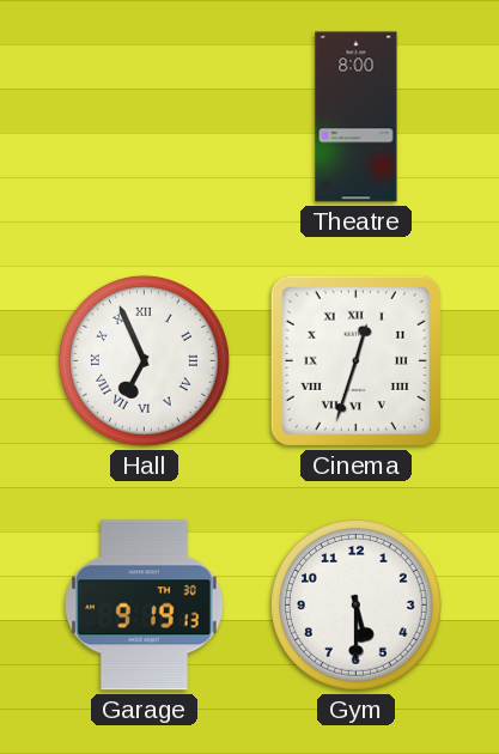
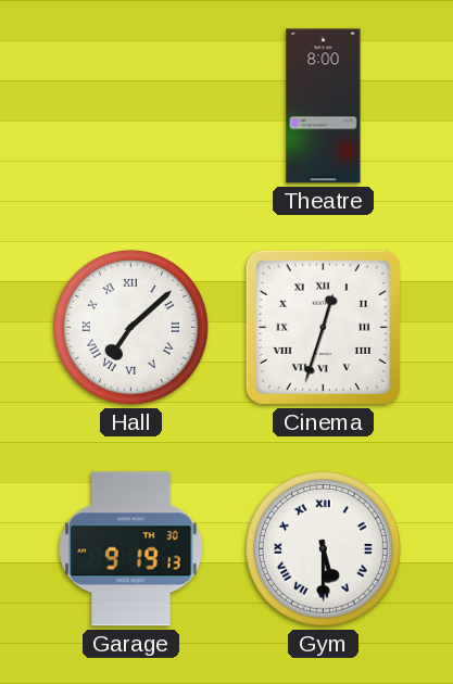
Hall: 6:56 -> 7:08 (130, 327)
Gym numerals: Arabic -> Roman (323, 548)
